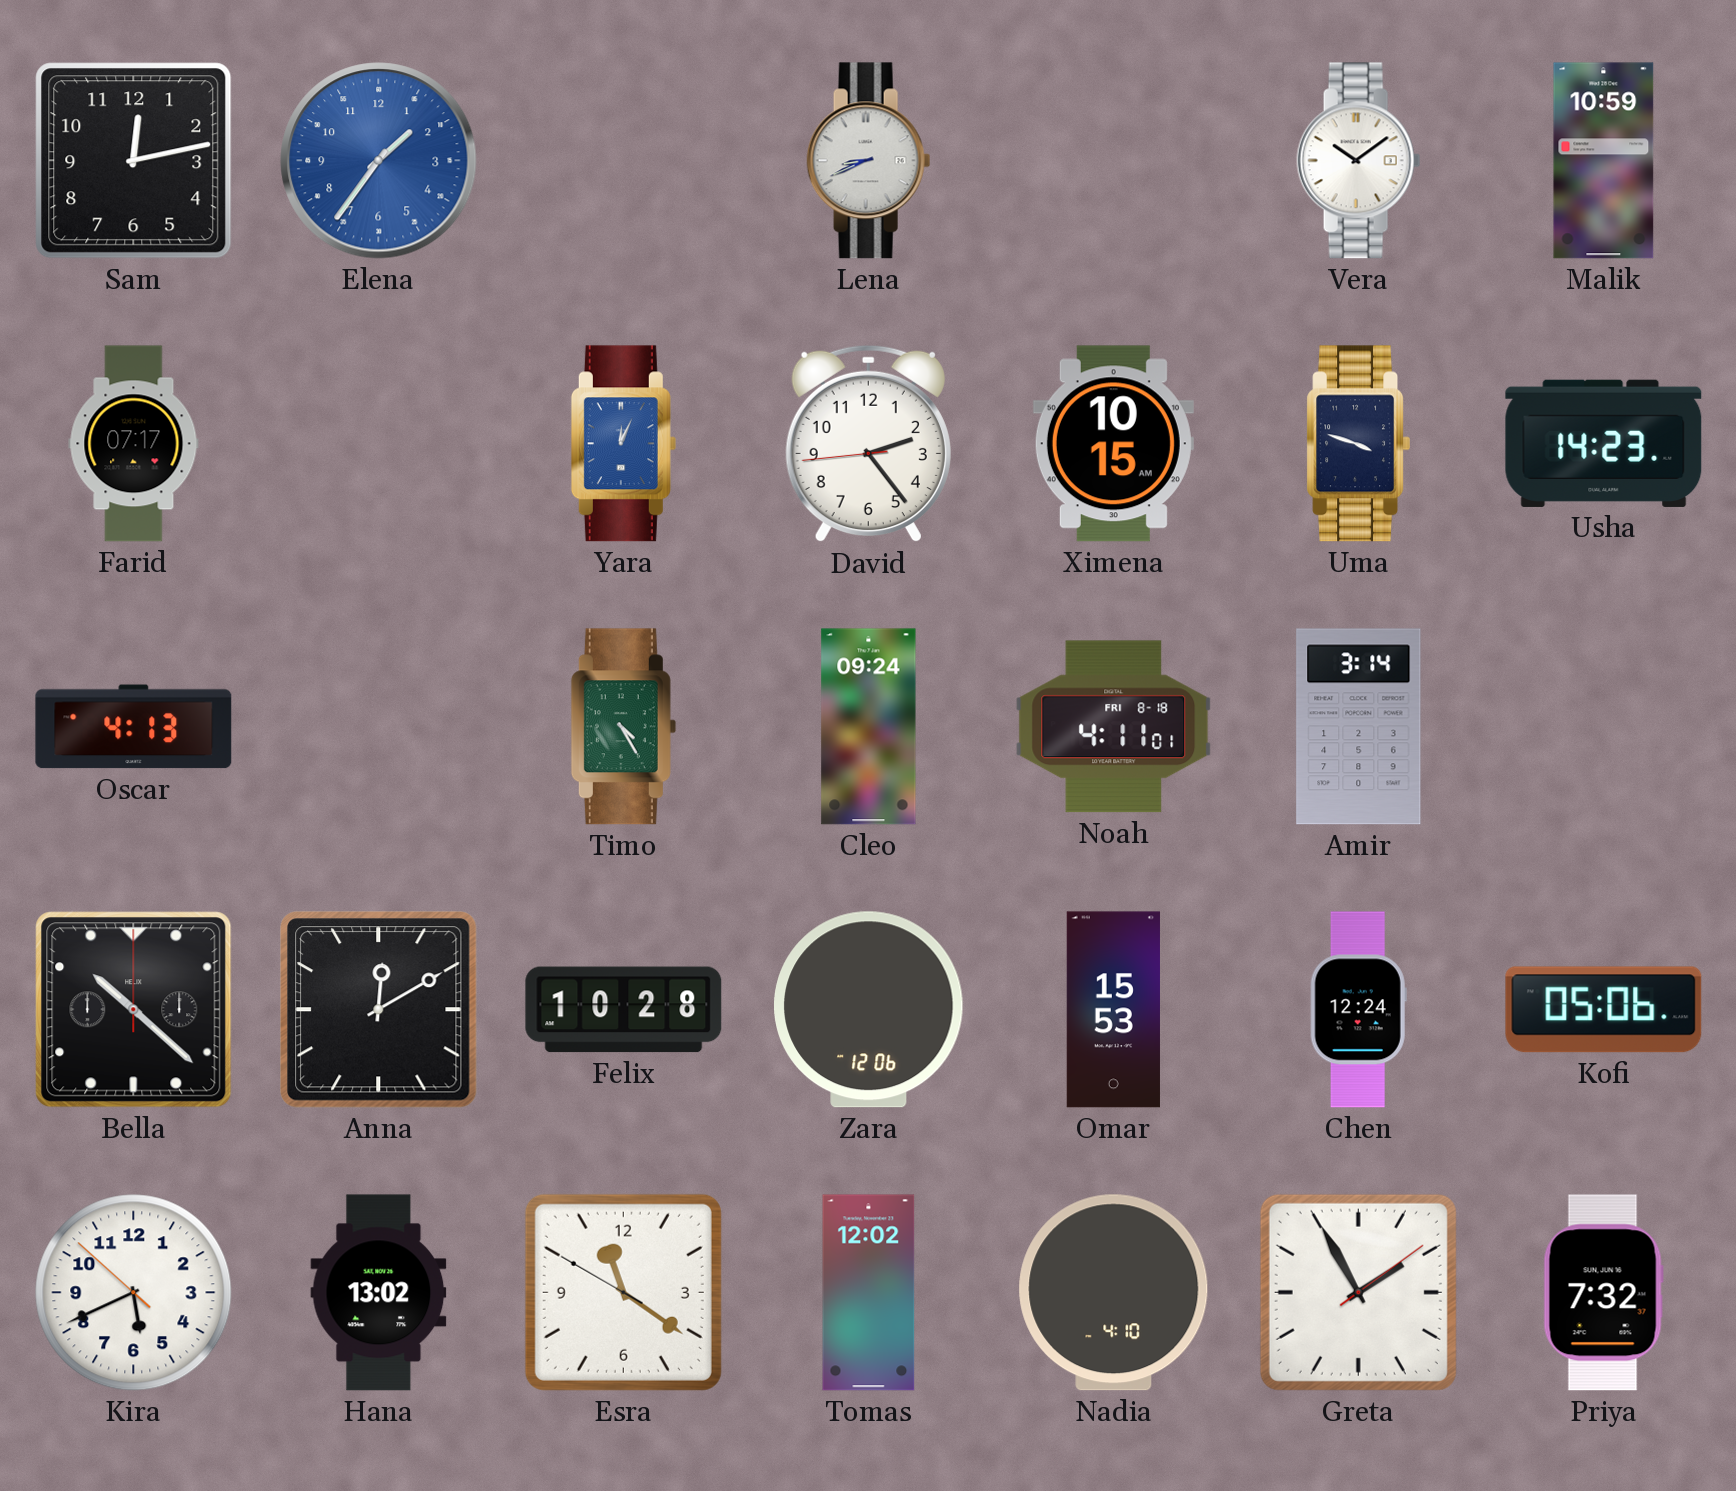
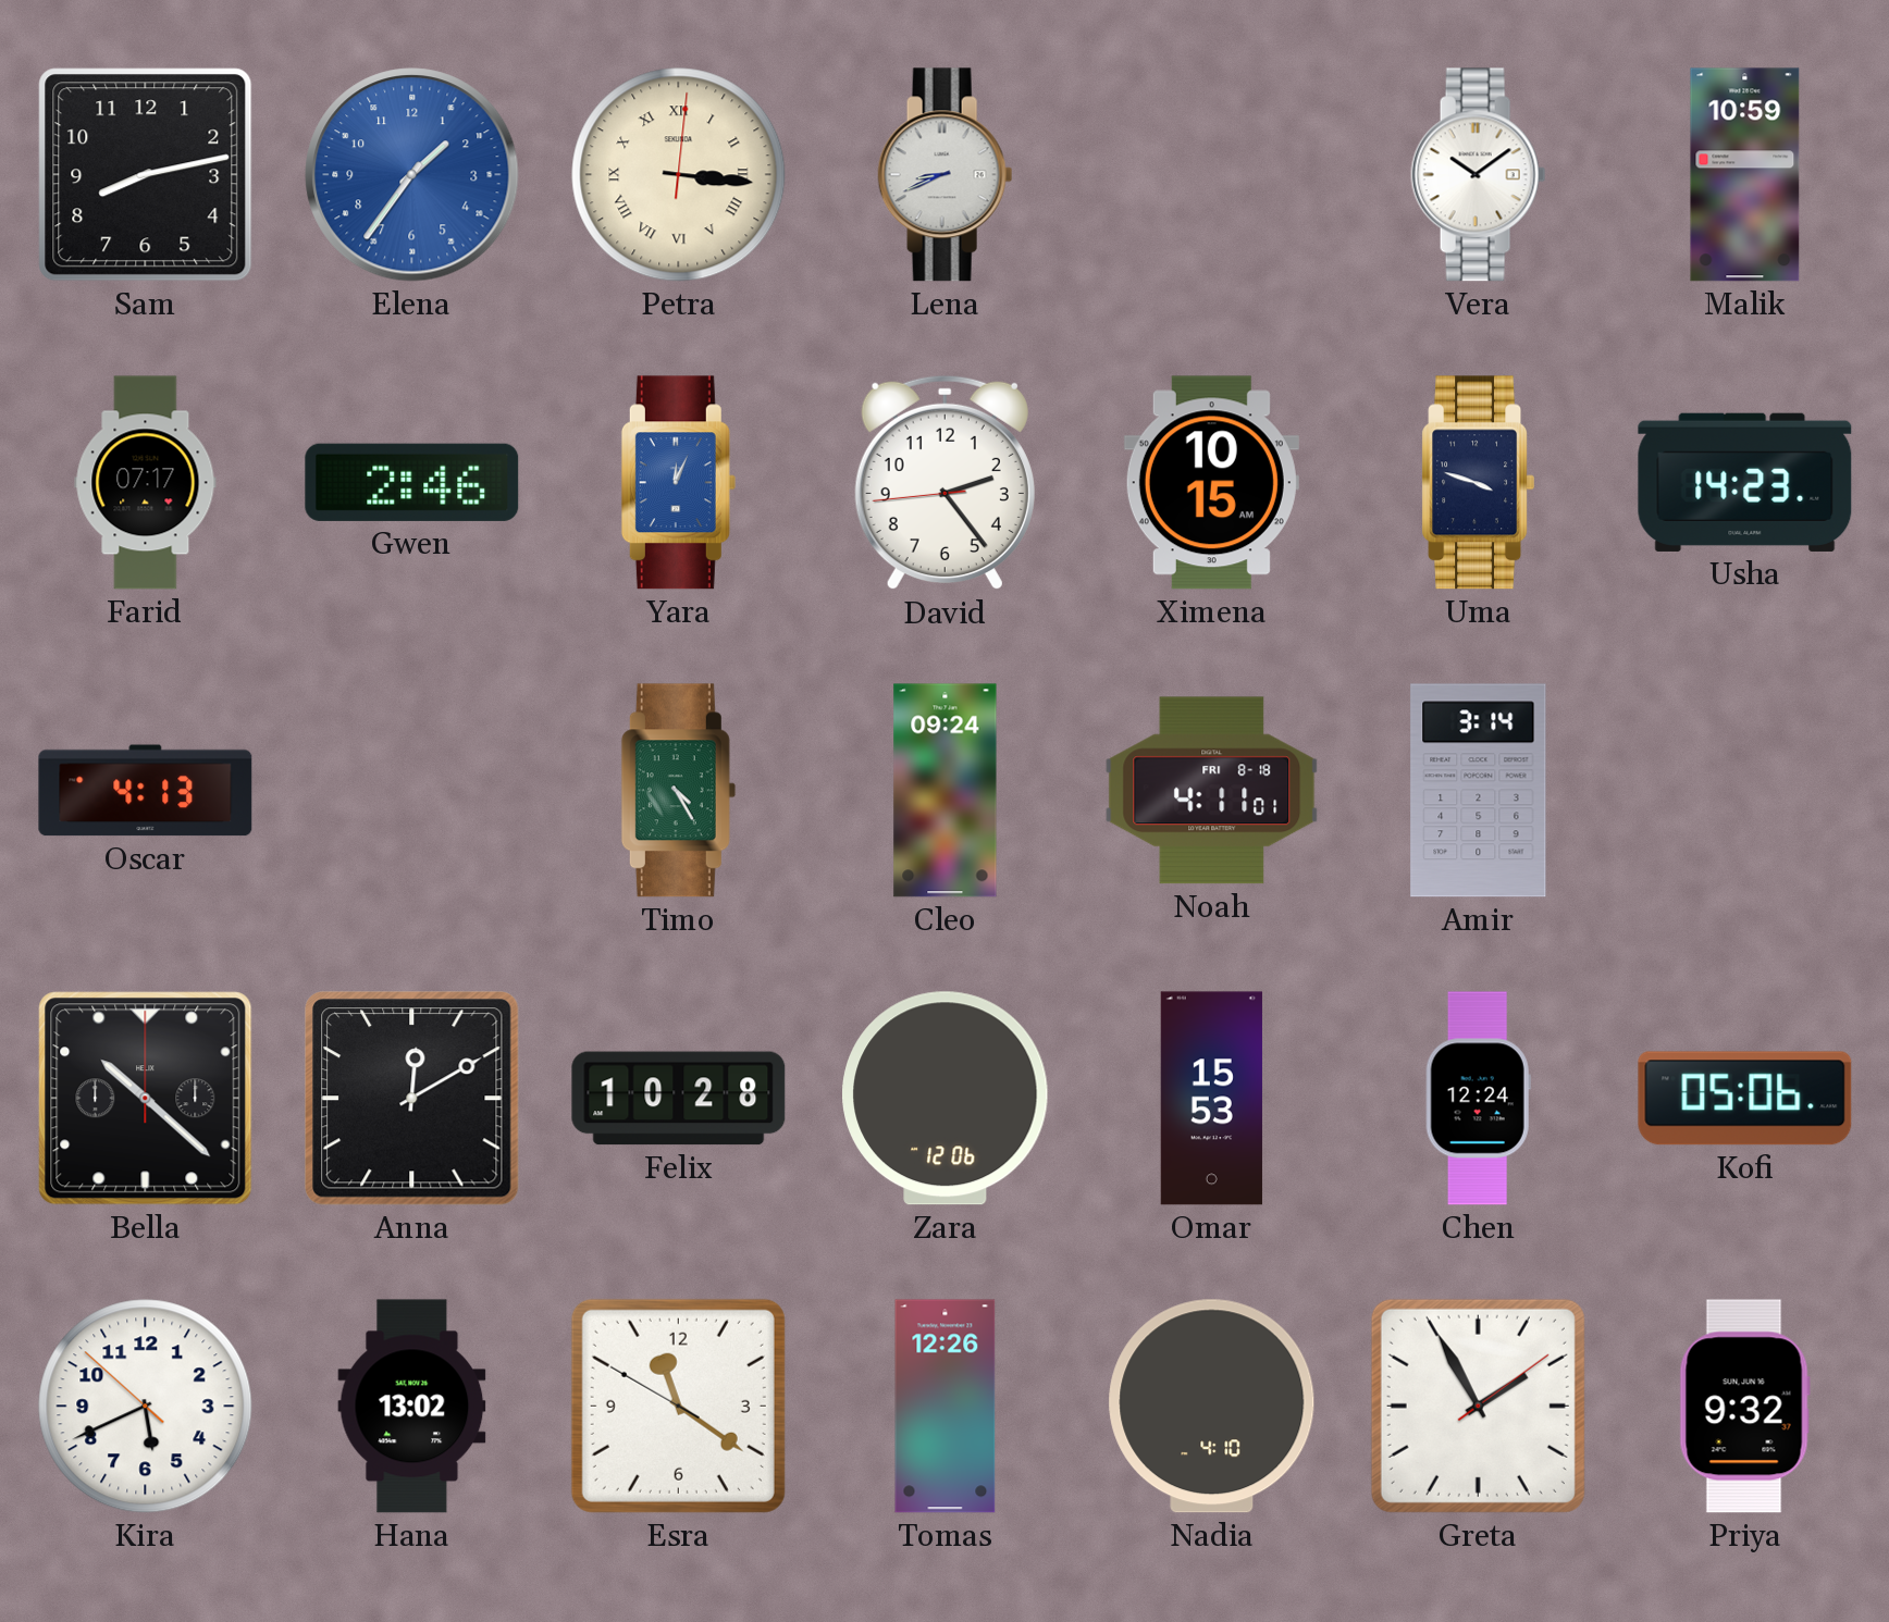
Sam: 12:13 -> 8:13 (146, 175)
Petra: none -> 3:16 (679, 175)
Gwen: none -> 2:46 (412, 482)
Tomas: 12:02 -> 12:26 (946, 1407)
Priya: 7:32 -> 9:32 (1744, 1407)
